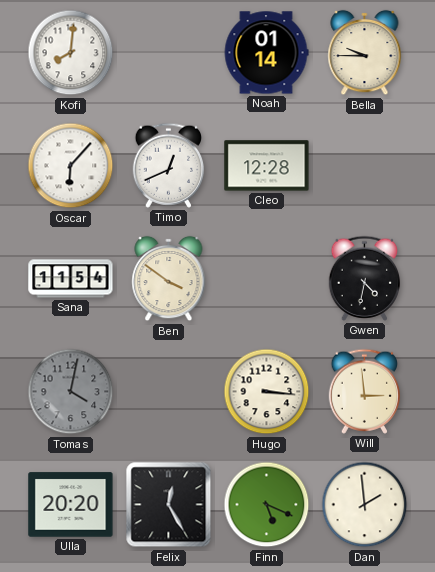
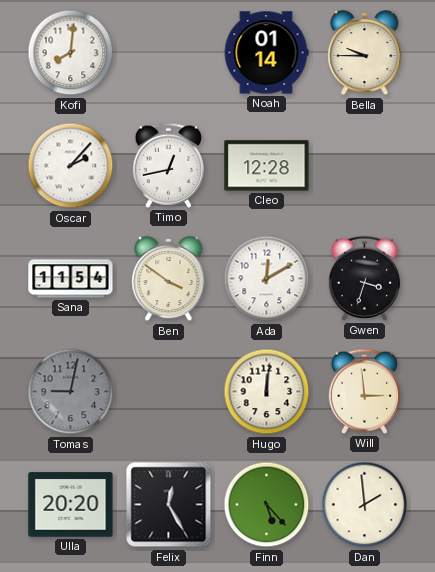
Oscar: 6:07 -> 2:07 (71, 166)
Timo: 12:41 -> 12:43 (169, 165)
Ada: none -> 12:10 (267, 279)
Gwen: 4:32 -> 3:33 (365, 278)
Tomas: 4:02 -> 9:02 (71, 392)
Hugo: 3:16 -> 12:01 (267, 392)
Finn: 5:19 -> 5:23 (267, 505)
